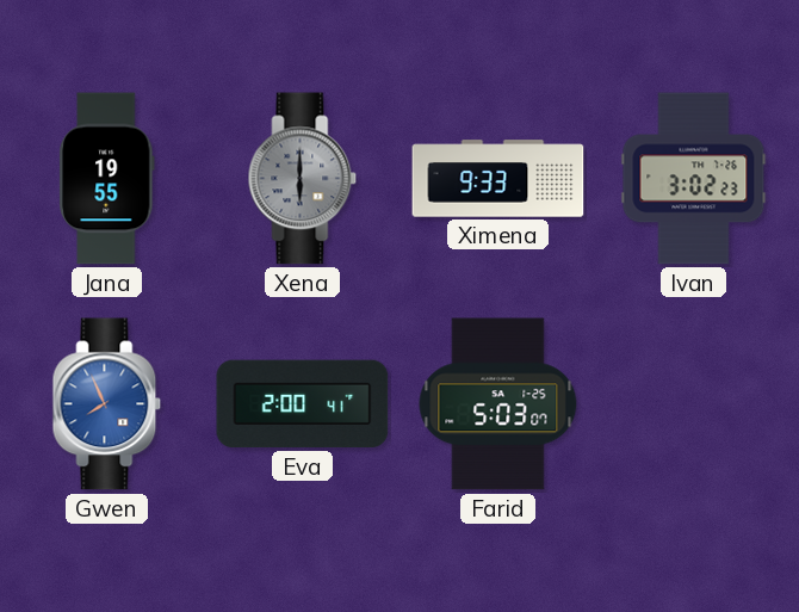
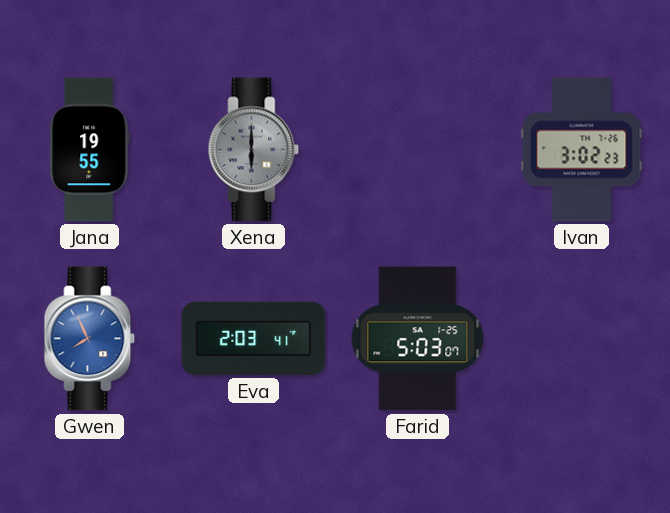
Ximena: 9:33 -> none (498, 179)
Eva: 2:00 -> 2:03 (254, 339)
